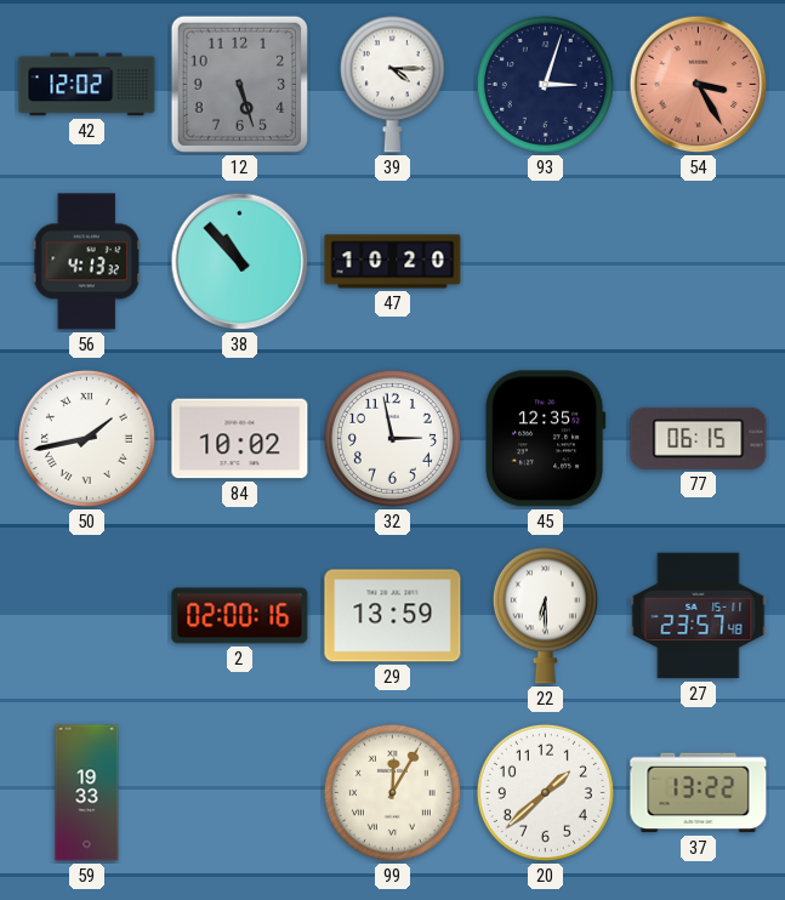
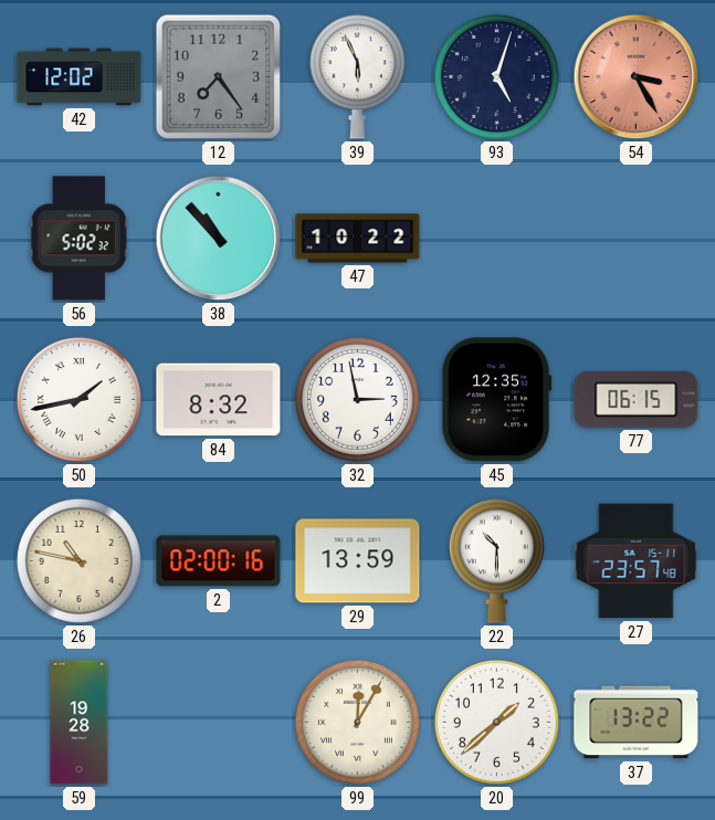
12: 5:27 -> 7:24 (218, 76)
39: 4:15 -> 5:56 (357, 76)
93: 3:03 -> 5:03 (496, 76)
56: 4:13 -> 5:02 (78, 239)
47: 10:20 -> 10:22 (358, 239)
84: 10:02 -> 8:32 (219, 400)
26: none -> 10:47 (78, 560)
22: 6:30 -> 10:30 (496, 560)
59: 19:33 -> 19:28 (80, 723)
